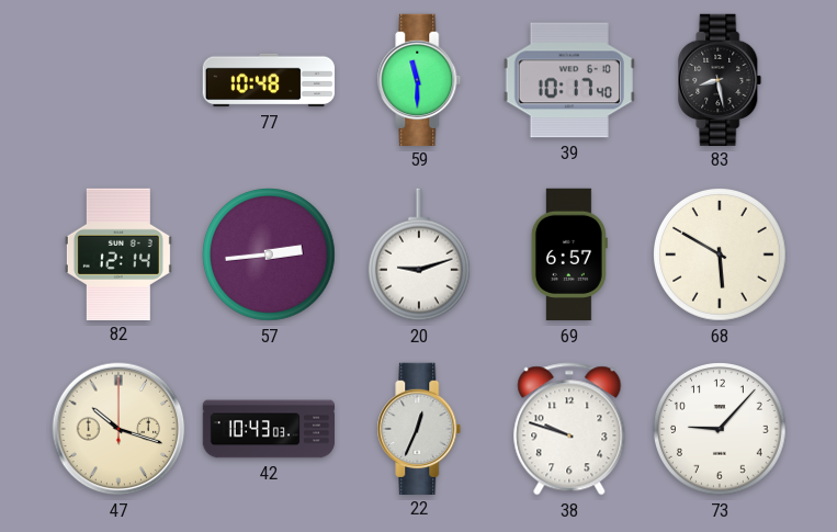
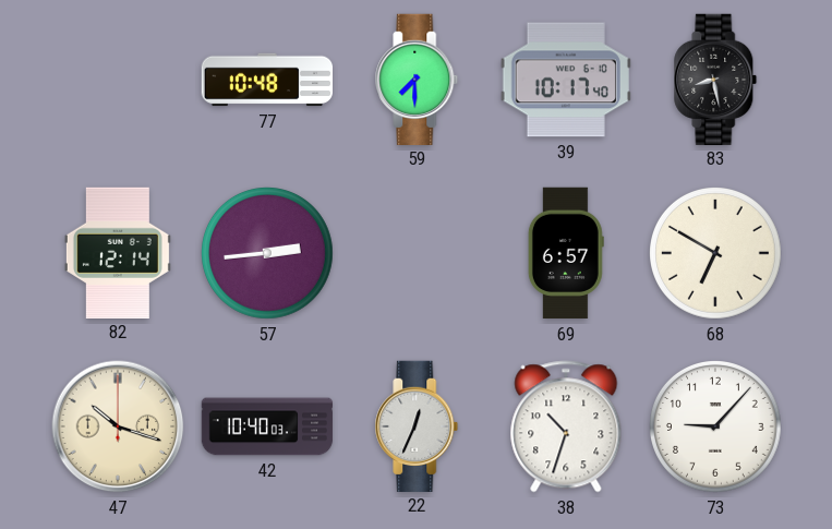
59: 11:30 -> 7:30 (417, 79)
20: 9:12 -> none (419, 254)
68: 5:50 -> 6:50 (716, 254)
42: 10:43 -> 10:40 (267, 426)
38: 9:48 -> 10:33 (566, 426)
